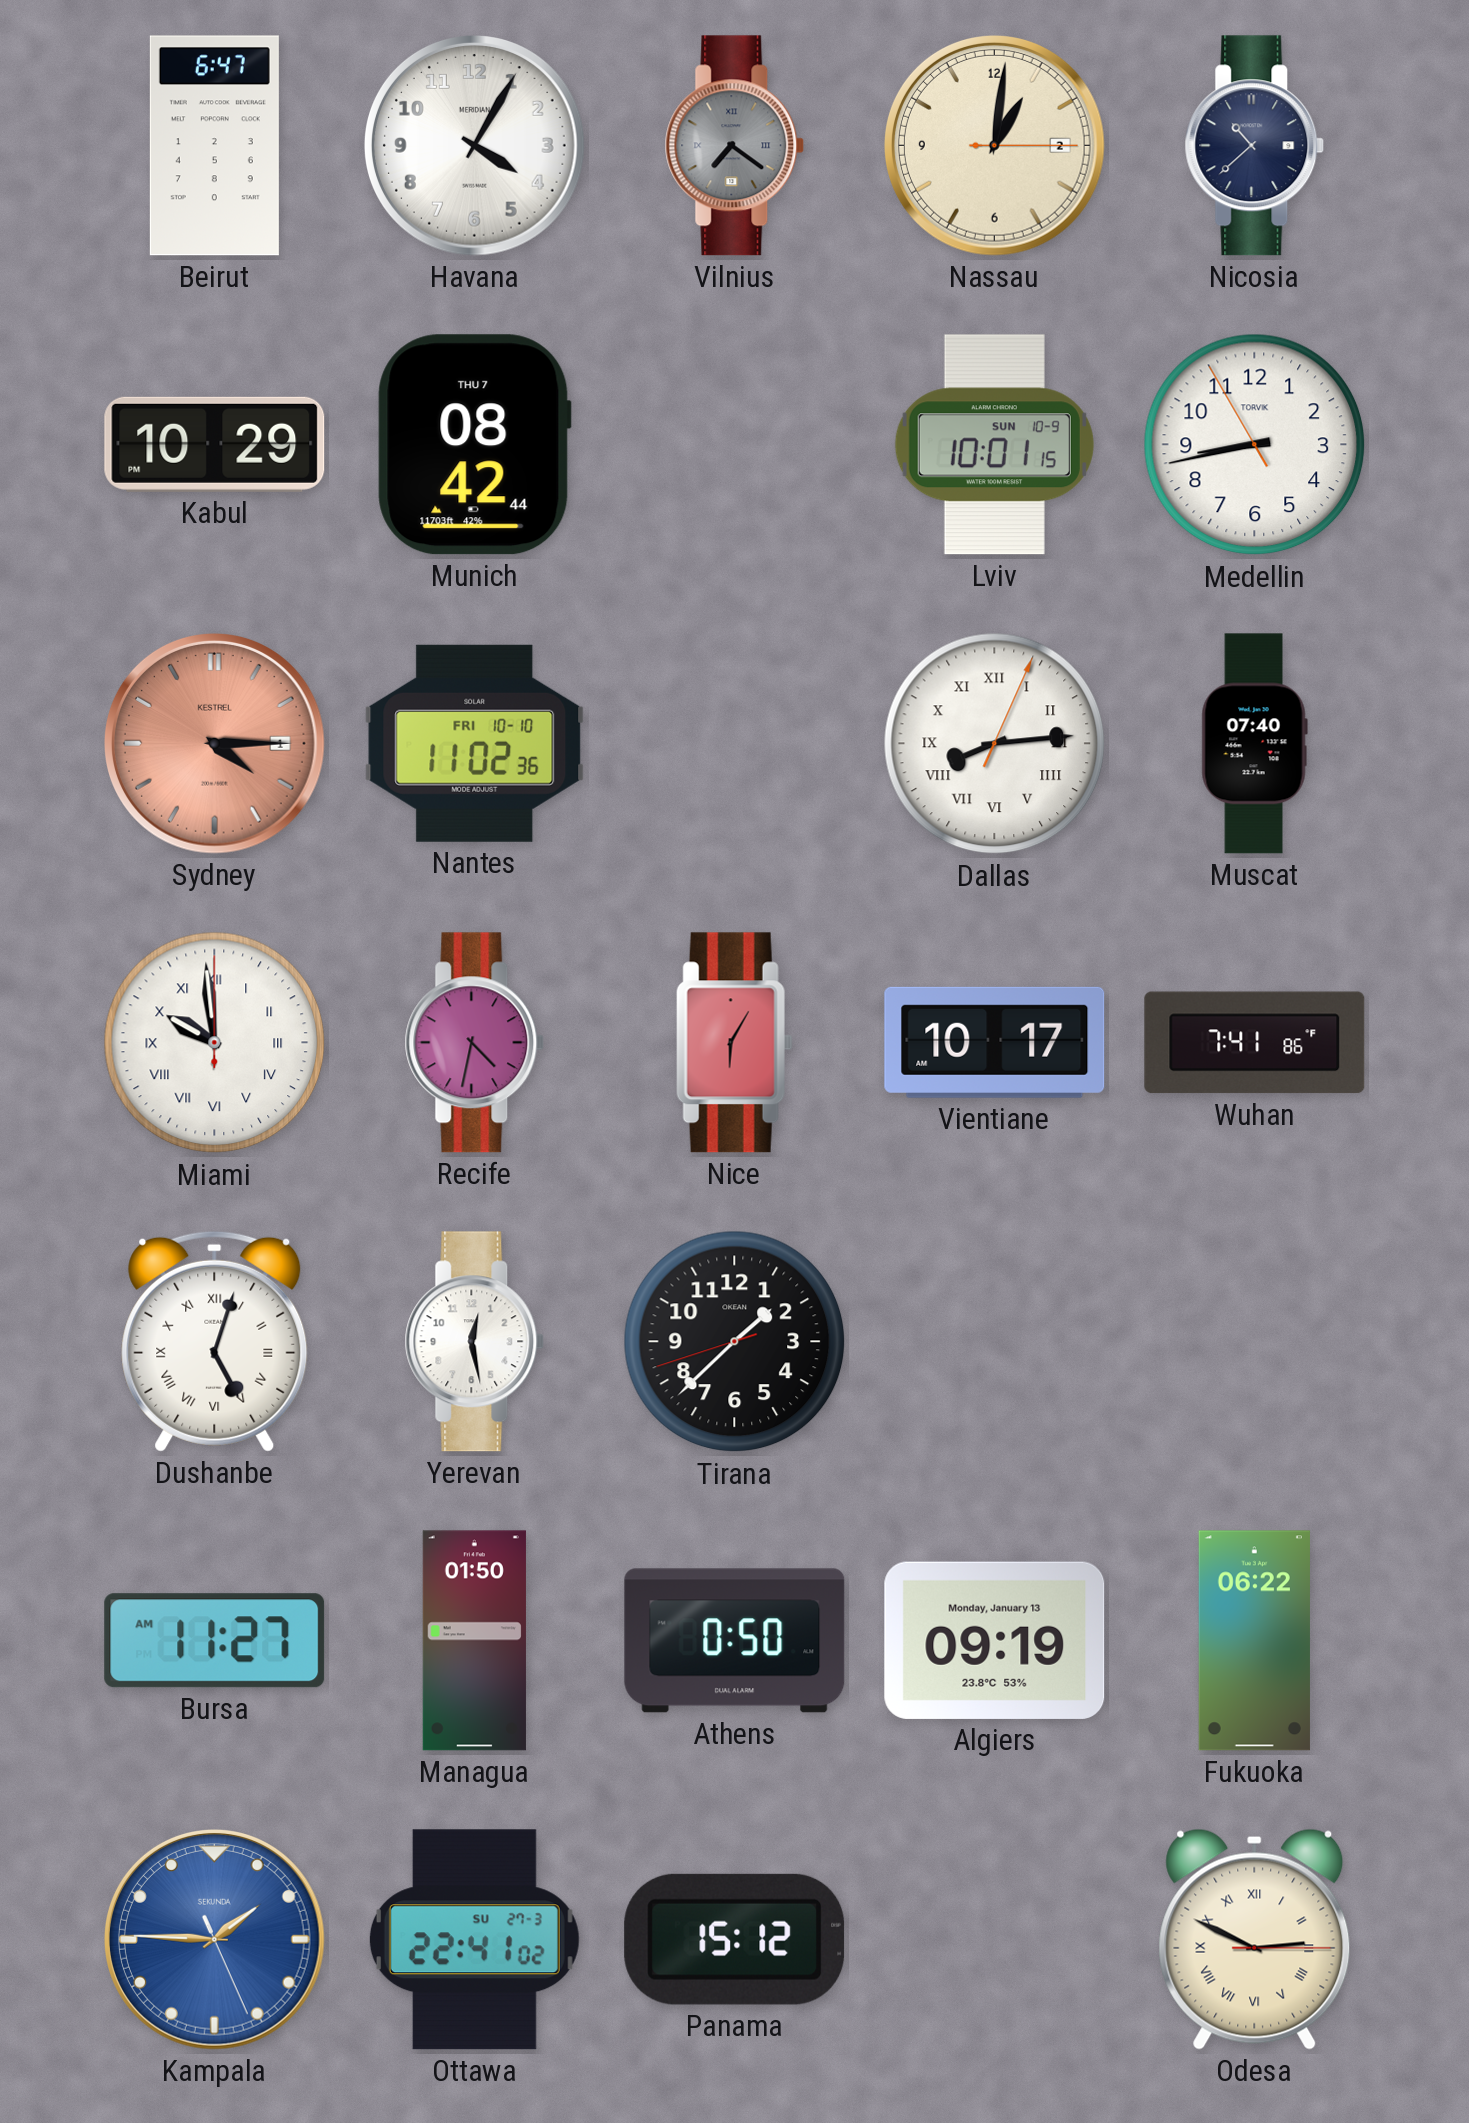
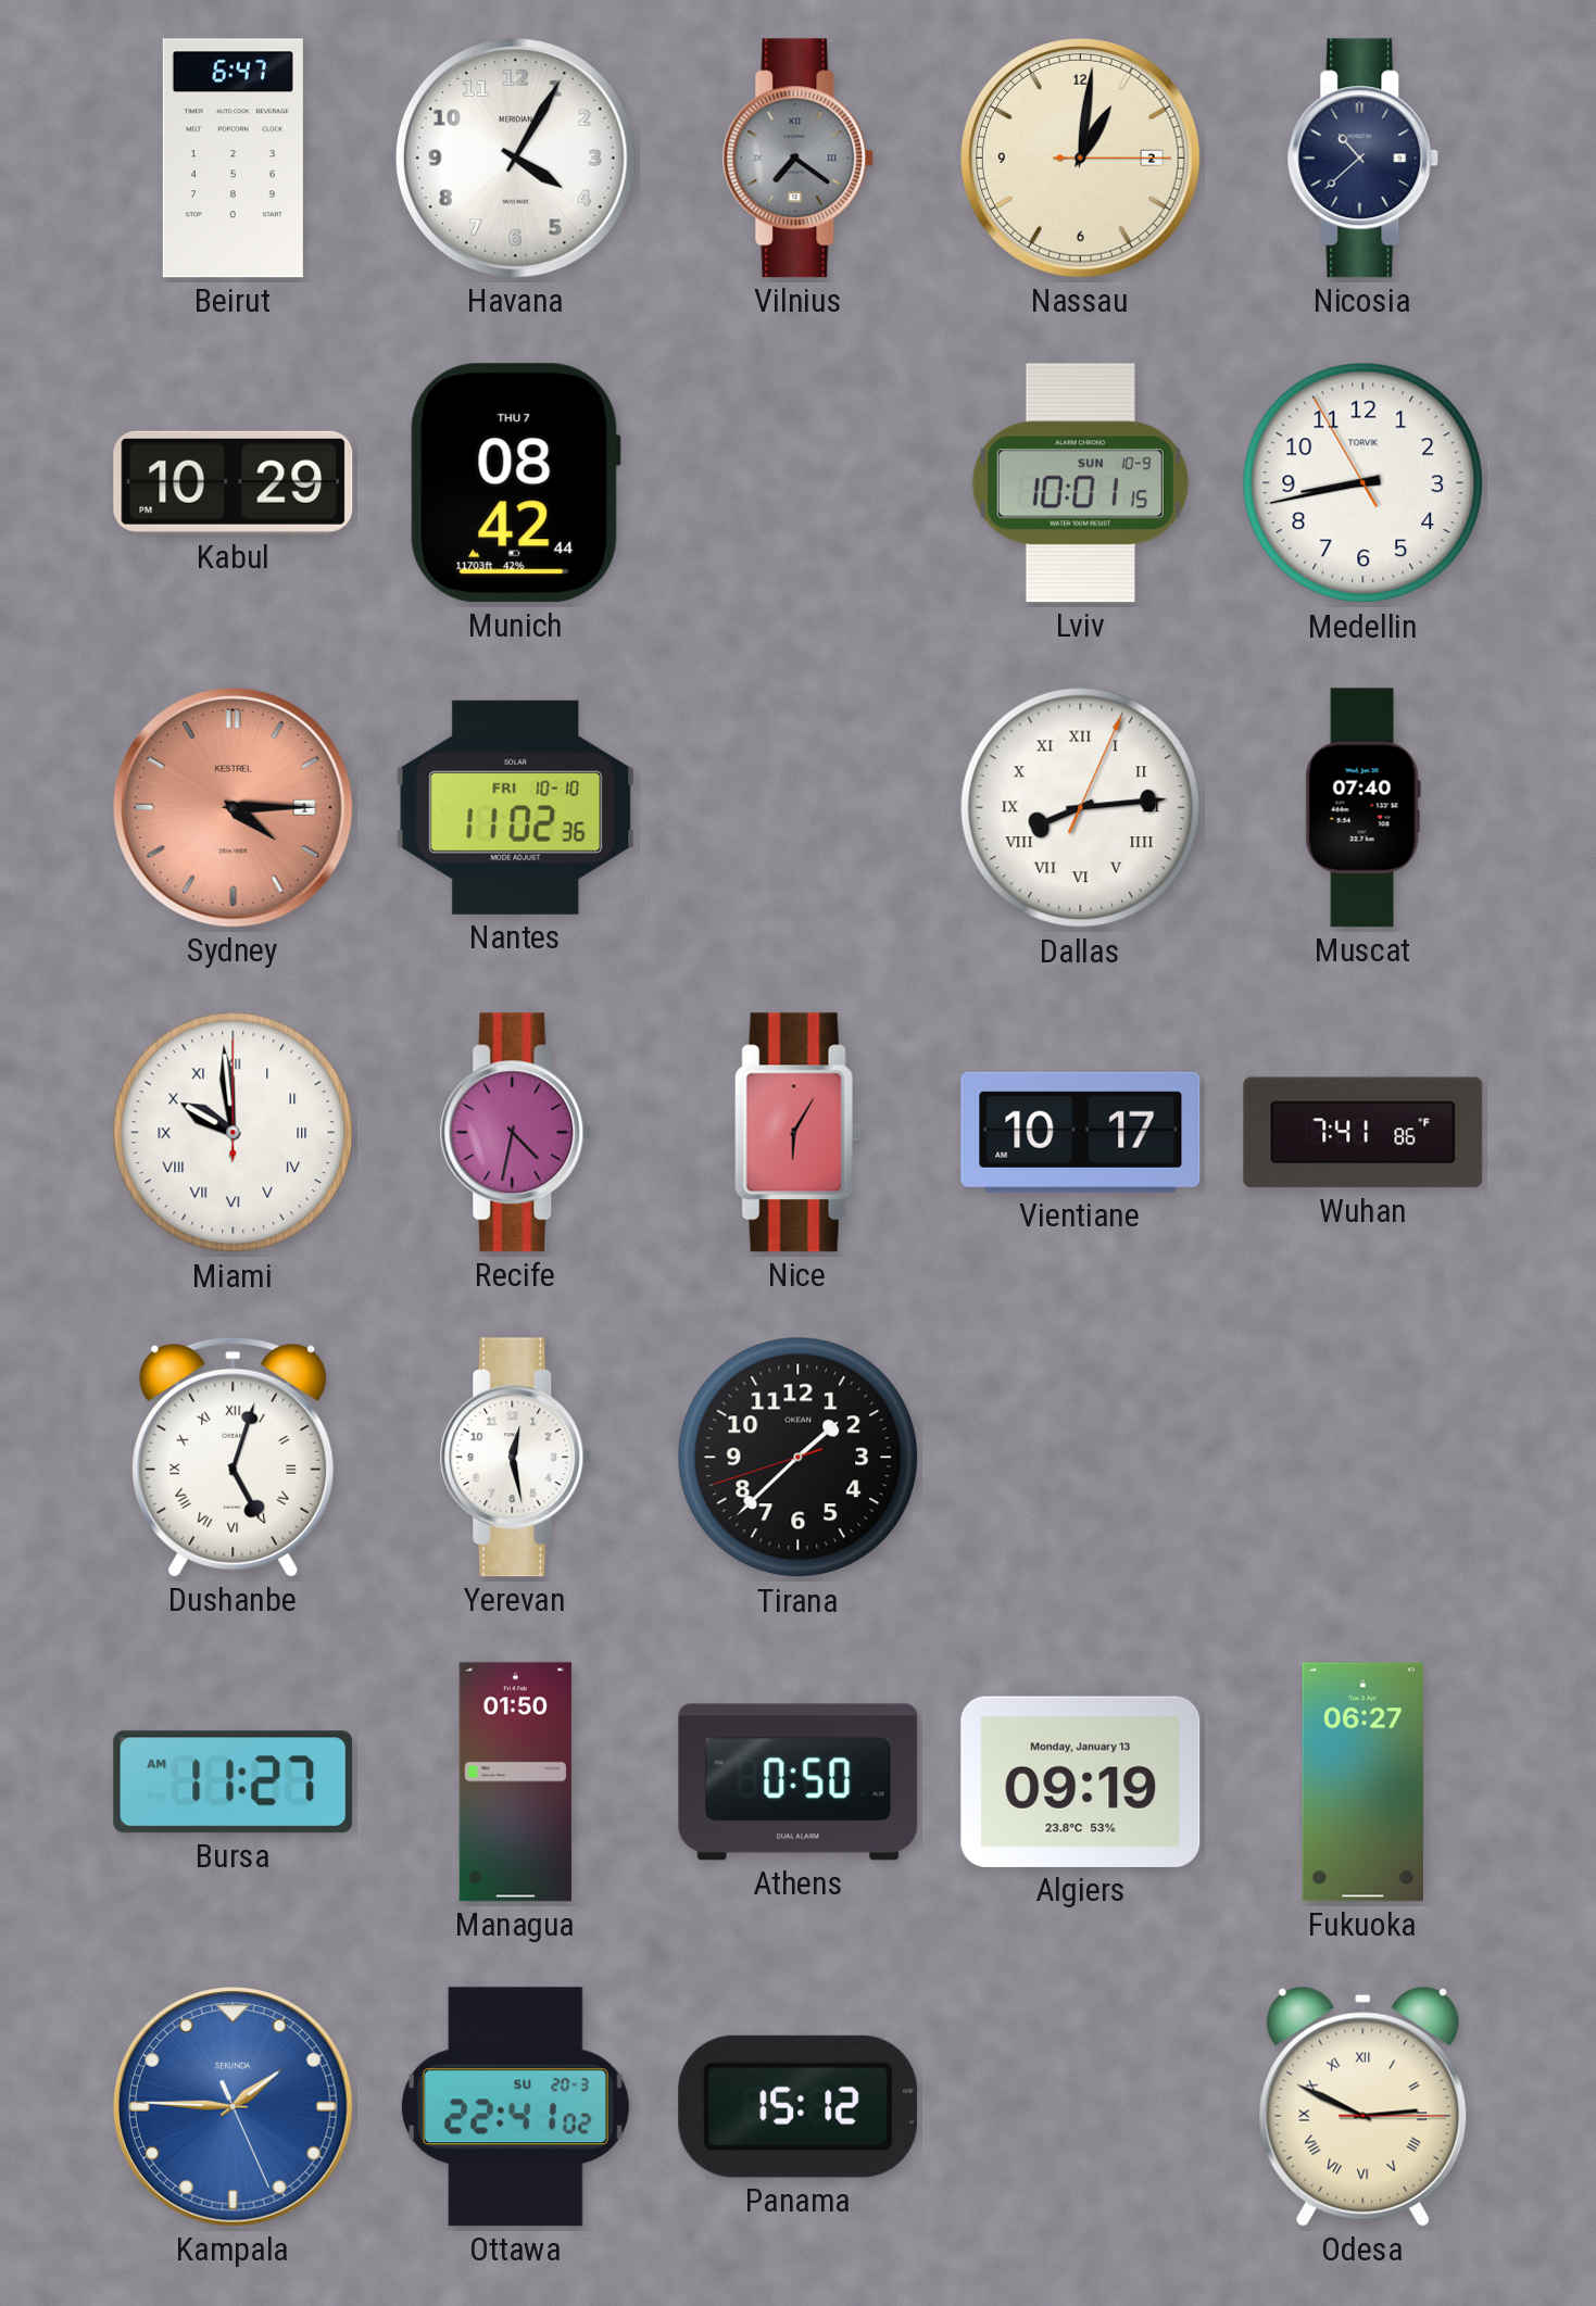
Fukuoka: 06:22 -> 06:27 (1362, 1782)
Ottawa date: SU 27-3 -> SU 20-3 (515, 2107)
